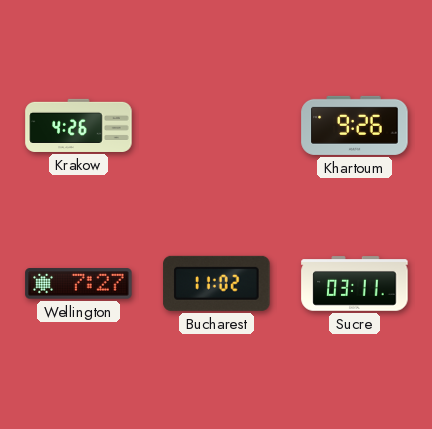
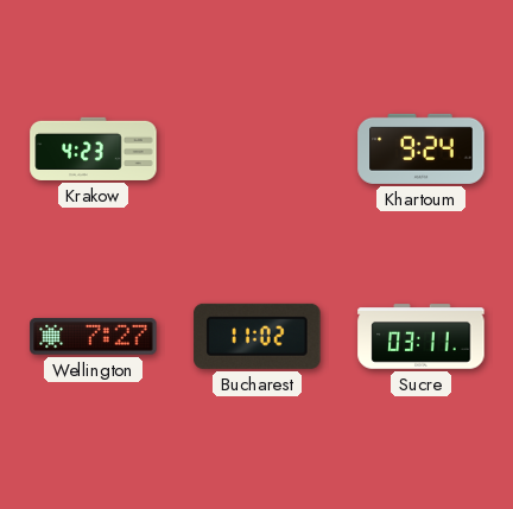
Krakow: 4:26 -> 4:23 (94, 148)
Khartoum: 9:26 -> 9:24 (422, 148)
